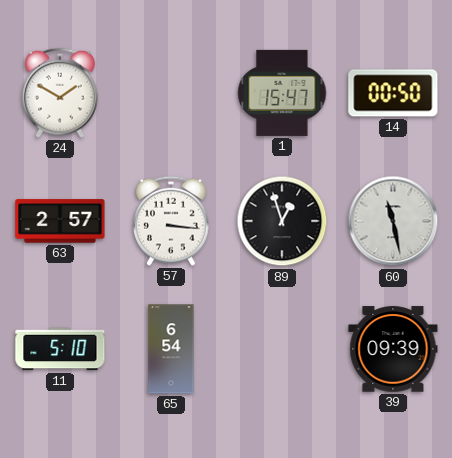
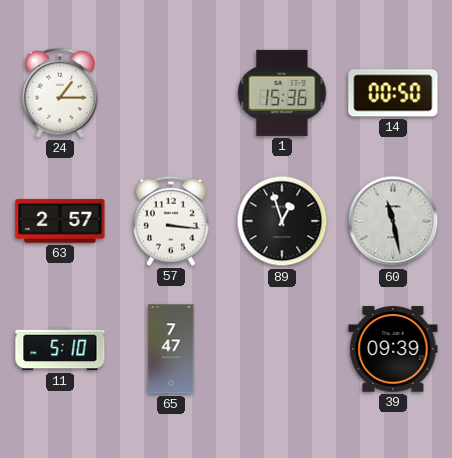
24: 1:50 -> 1:15 (60, 93)
1: 15:47 -> 15:36 (282, 93)
65: 6:54 -> 7:47 (171, 349)
